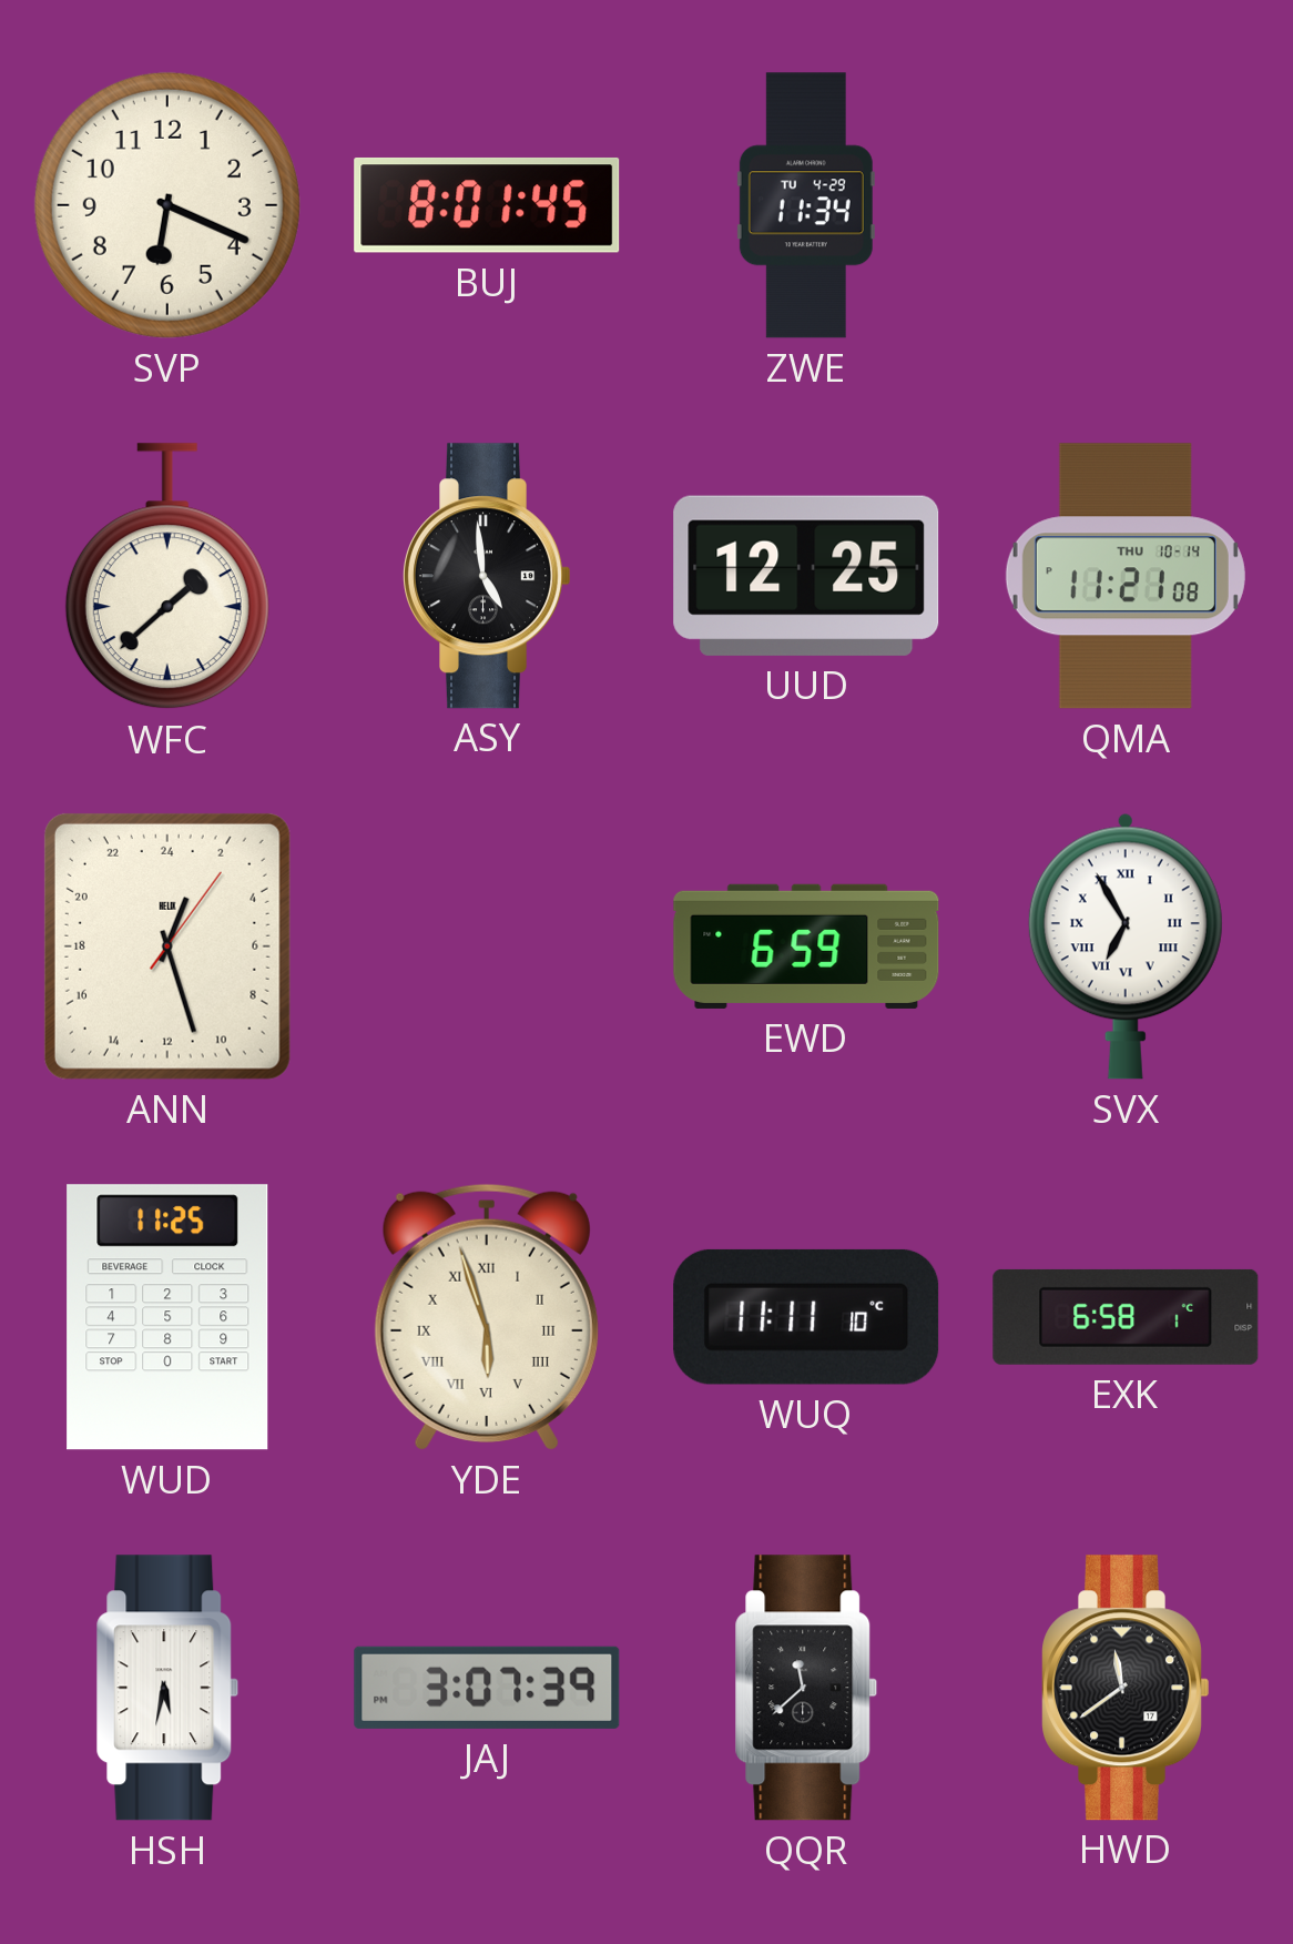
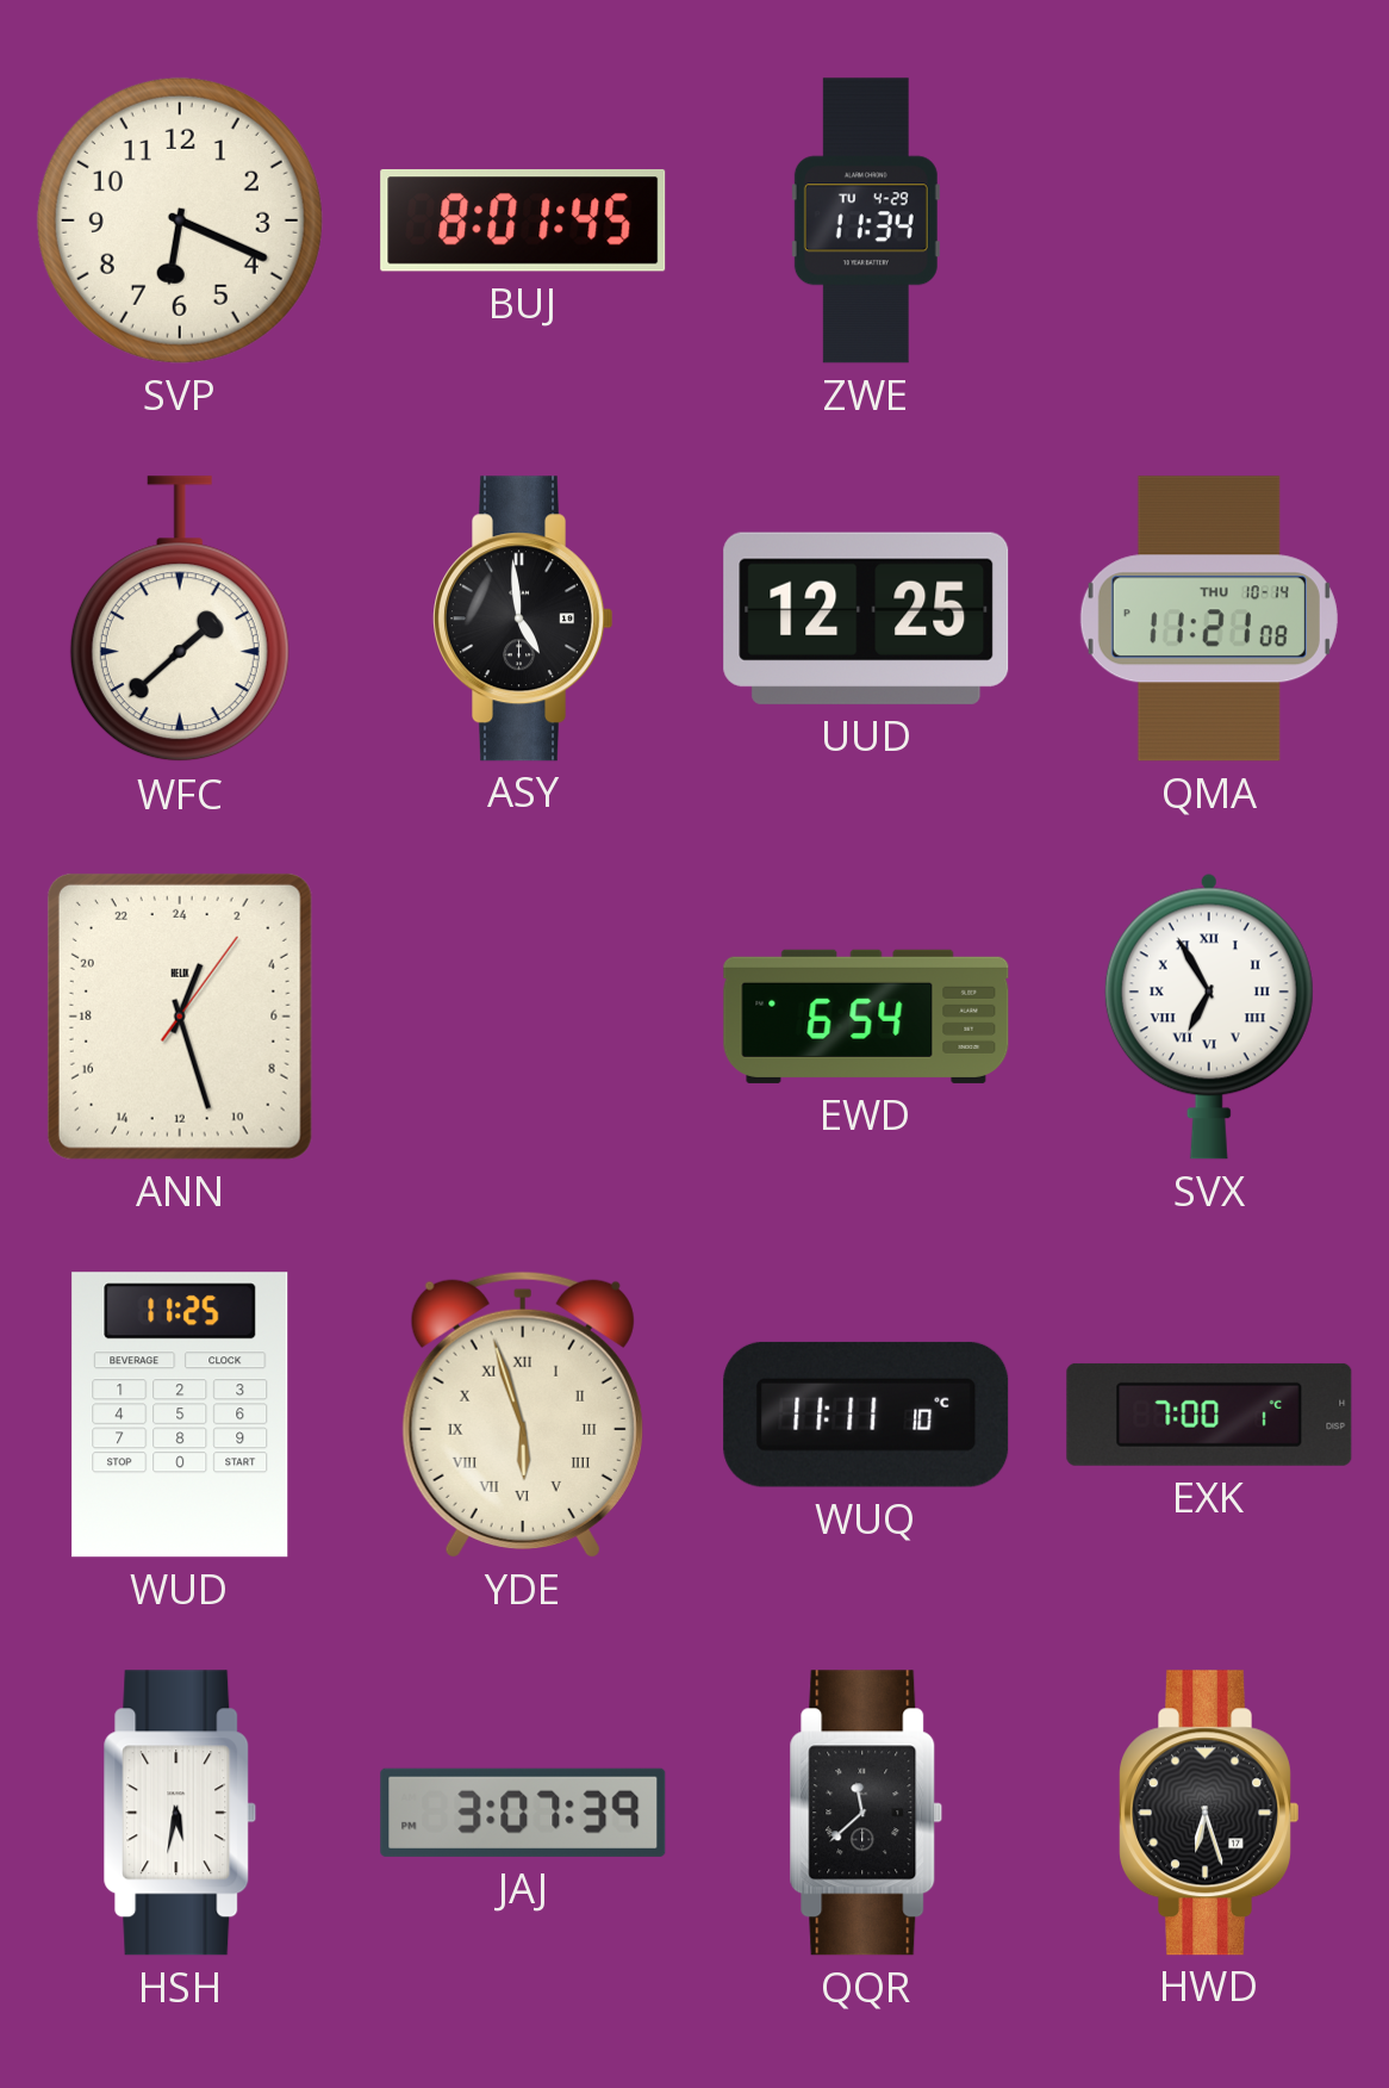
EWD: 6:59 -> 6:54 (866, 1017)
EXK: 6:58 -> 7:00 (1209, 1415)
HWD: 11:39 -> 6:27 (1209, 1813)
